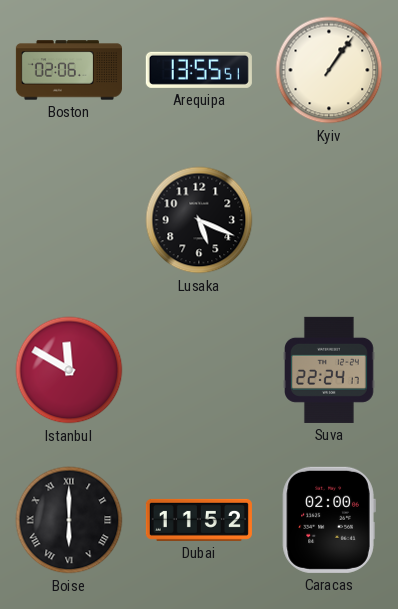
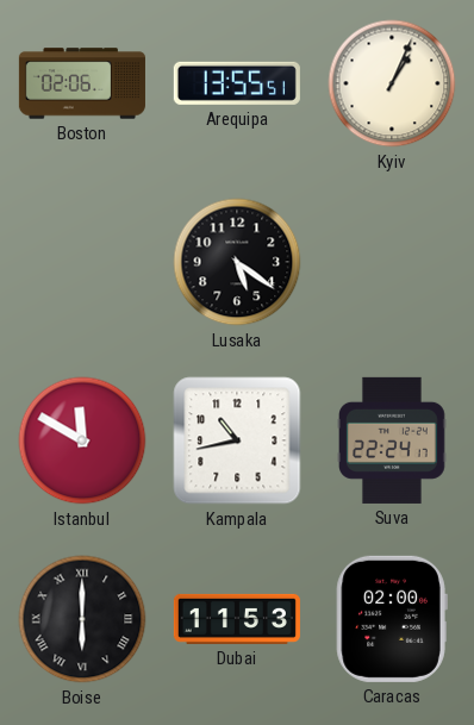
Kyiv: 1:06 -> 1:04 (392, 83)
Lusaka: 5:19 -> 5:21 (237, 262)
Kampala: none -> 10:43 (237, 440)
Dubai: 11:52 -> 11:53 (237, 619)
